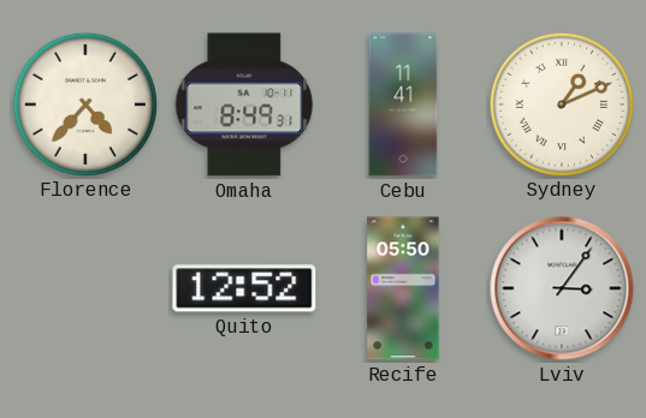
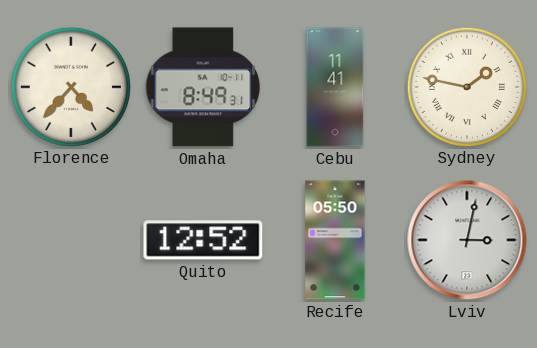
Sydney: 1:11 -> 1:47 (466, 86)
Lviv: 3:06 -> 3:02 (467, 240)
